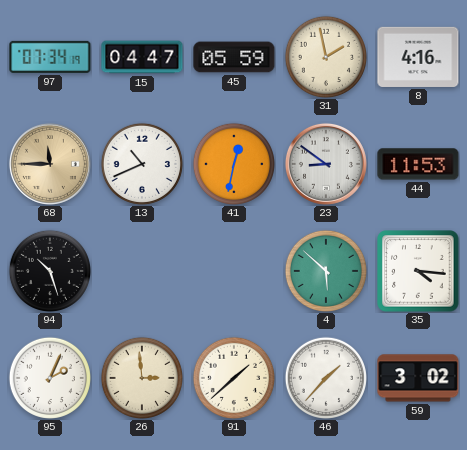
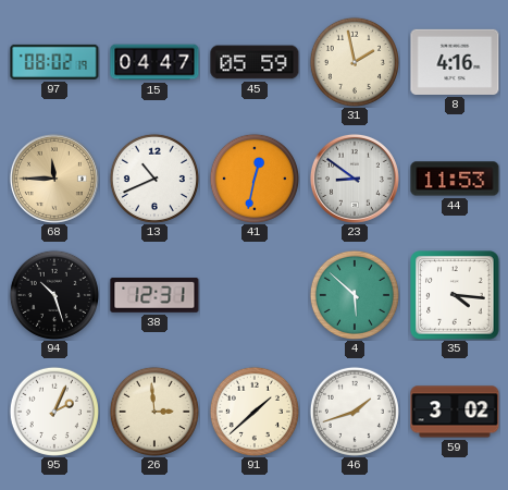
97: 07:34 -> 08:02 (54, 62)
38: none -> 12:31 (154, 295)
46: 1:37 -> 1:42 (355, 412)
